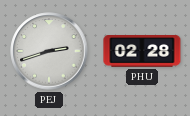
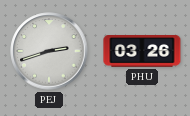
PHU: 02:28 -> 03:26 (142, 51)
